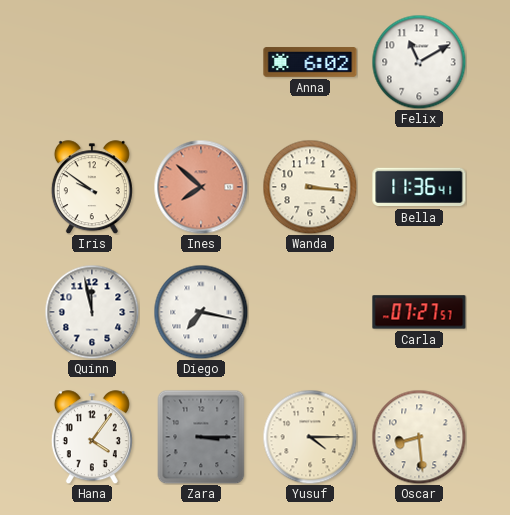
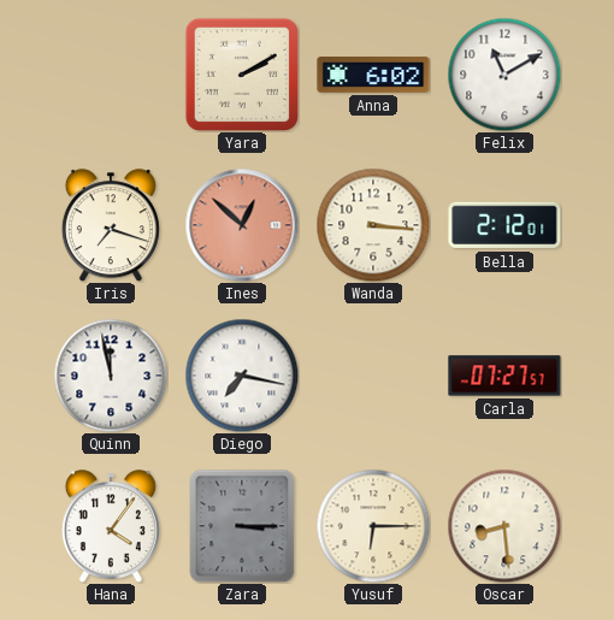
Yara: none -> 2:10 (241, 73)
Iris: 9:51 -> 7:18 (111, 225)
Ines: 7:52 -> 12:52 (242, 225)
Bella: 11:36 -> 2:12 (504, 225)
Yusuf: 4:15 -> 6:15 (373, 526)
